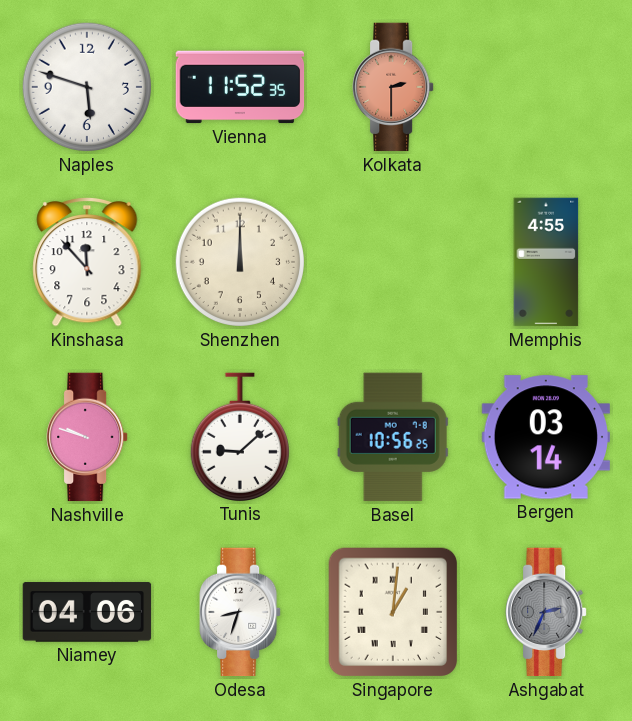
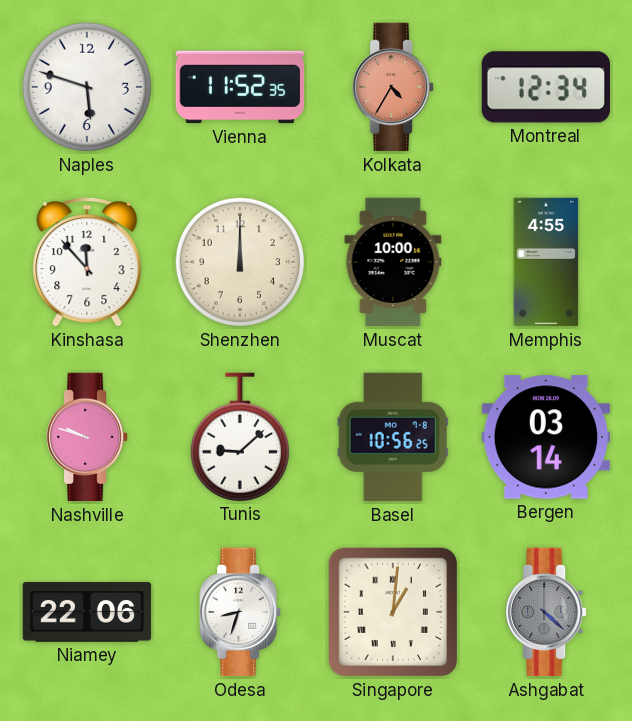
Kolkata: 2:30 -> 4:35 (393, 87)
Montreal: none -> 12:34 (545, 87)
Muscat: none -> 10:00 (393, 262)
Niamey: 04:06 -> 22:06 (87, 612)
Ashgabat: 2:34 -> 4:22 (546, 612)
